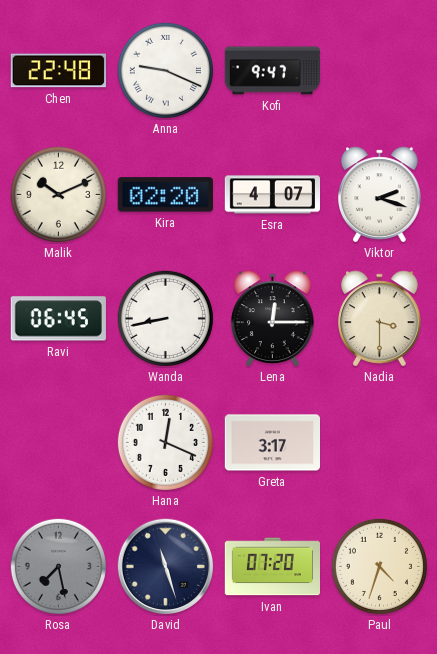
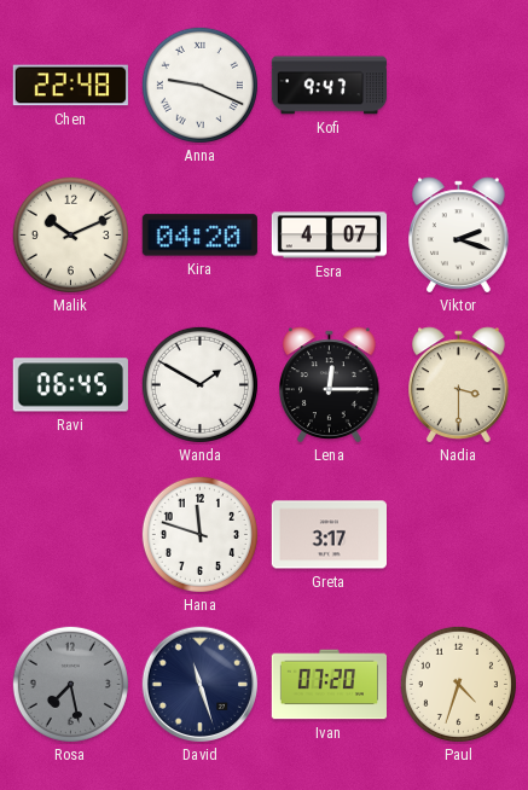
Kira: 02:20 -> 04:20 (199, 236)
Wanda: 8:43 -> 1:50 (199, 384)
Hana: 12:19 -> 11:48 (199, 534)
